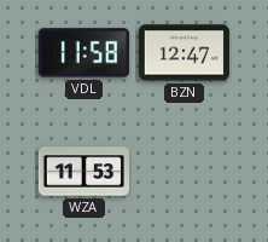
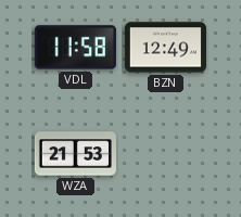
BZN: 12:47 -> 12:49 (165, 48)
WZA: 11:53 -> 21:53 (75, 154)
